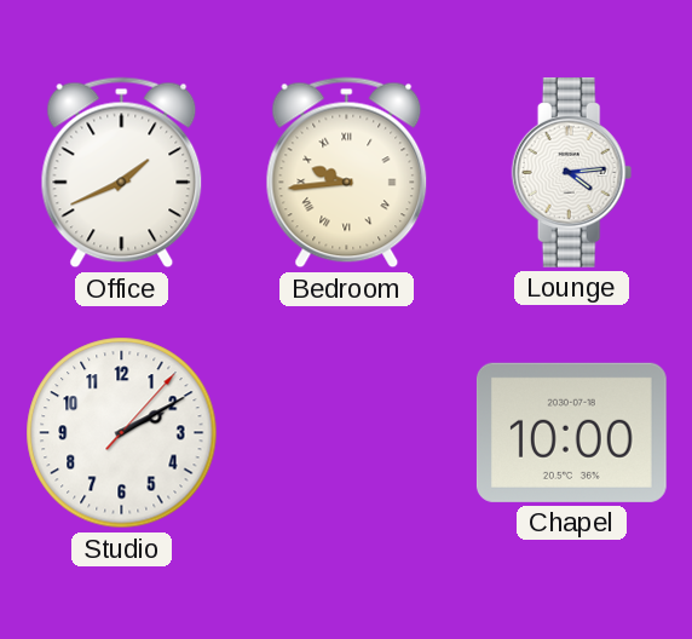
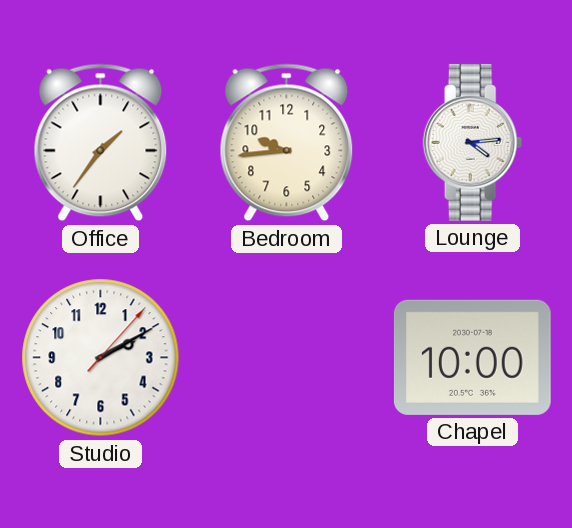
Office: 1:41 -> 1:36 (101, 143)
Bedroom numerals: Roman -> Arabic (287, 143)
